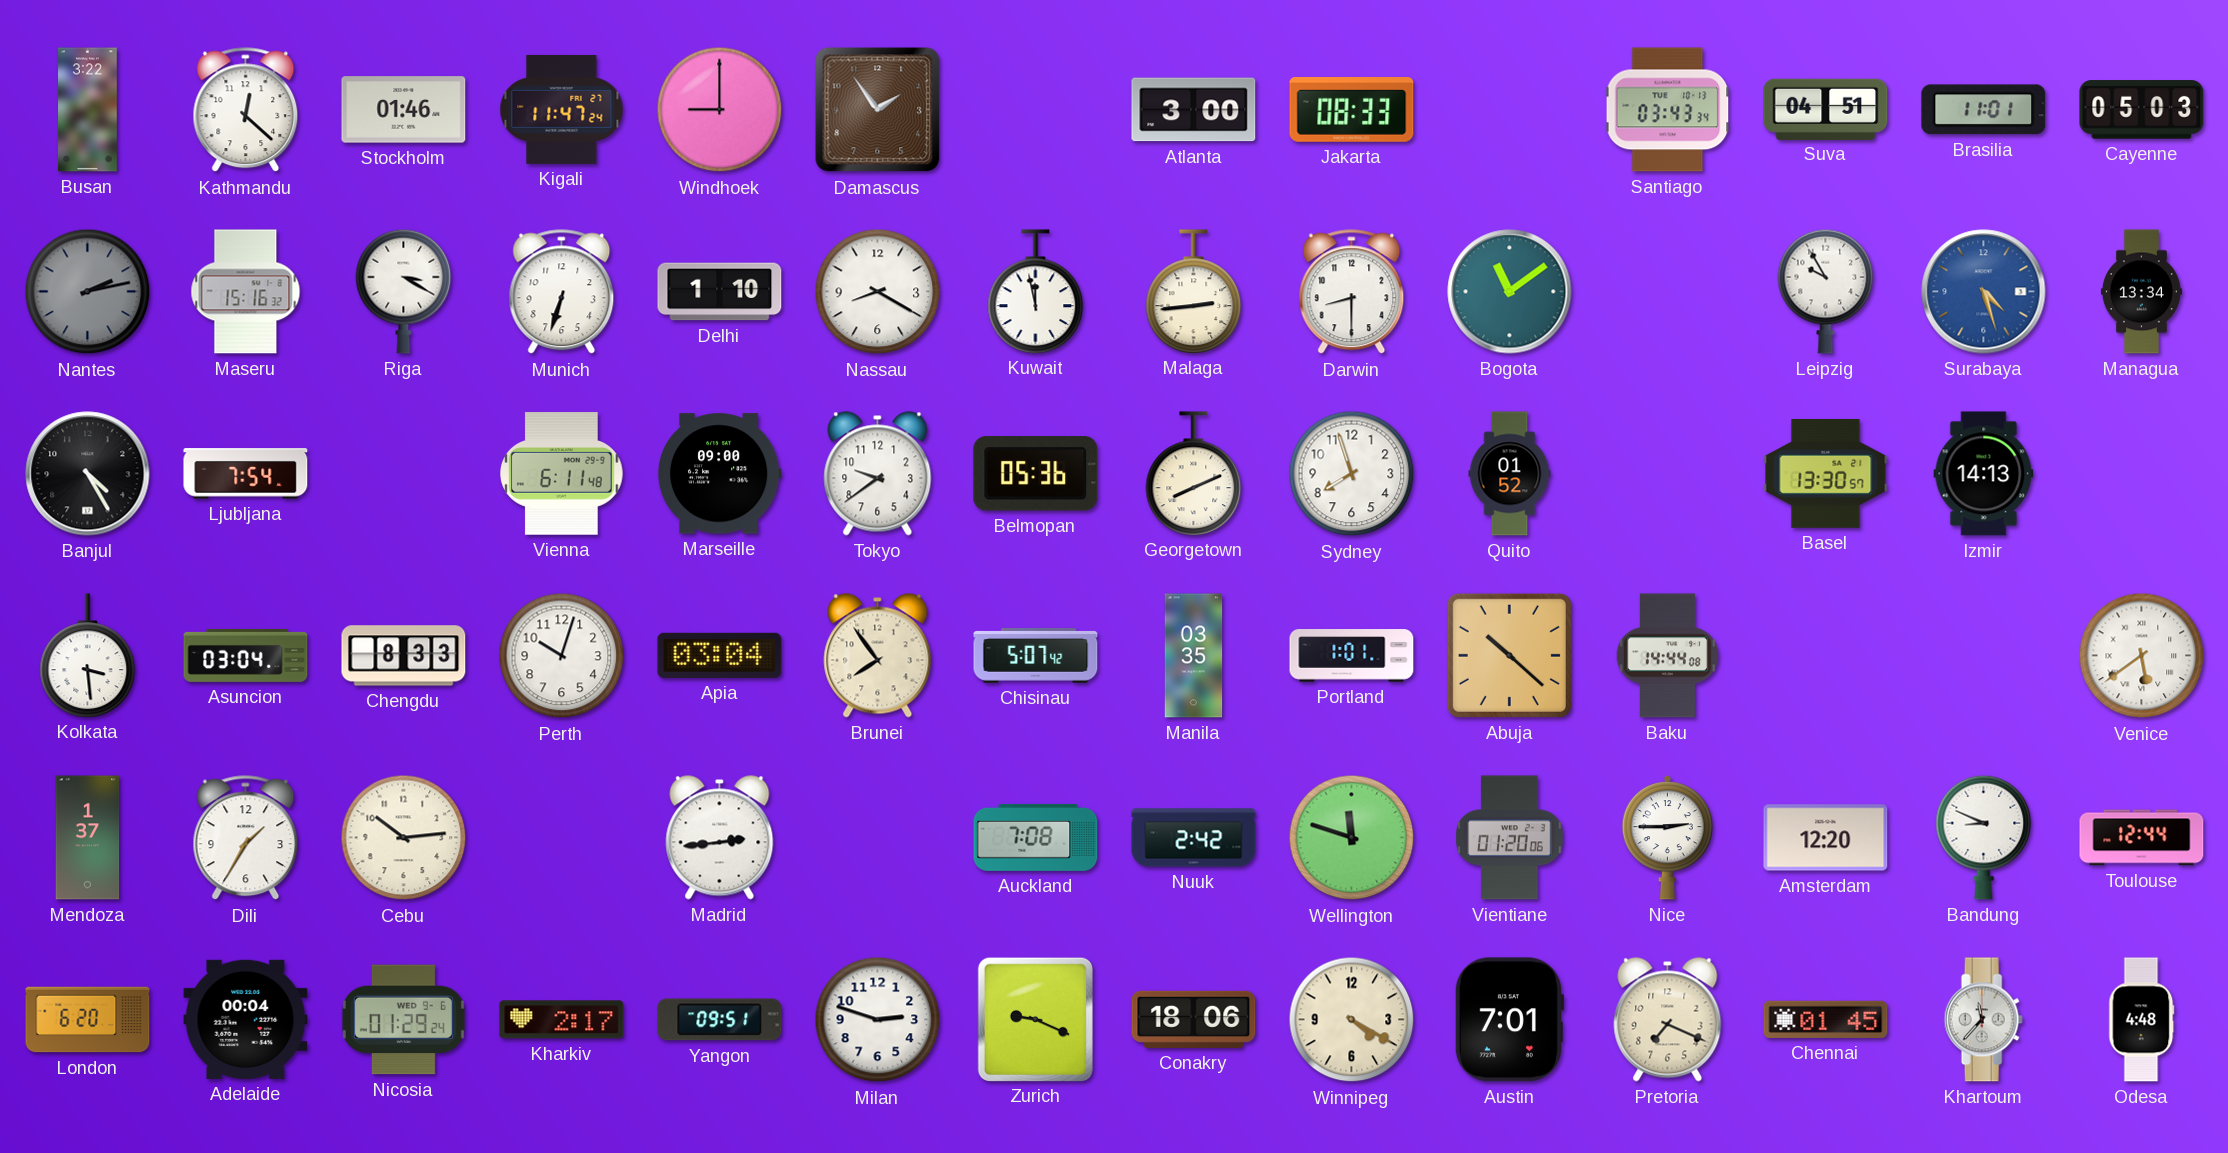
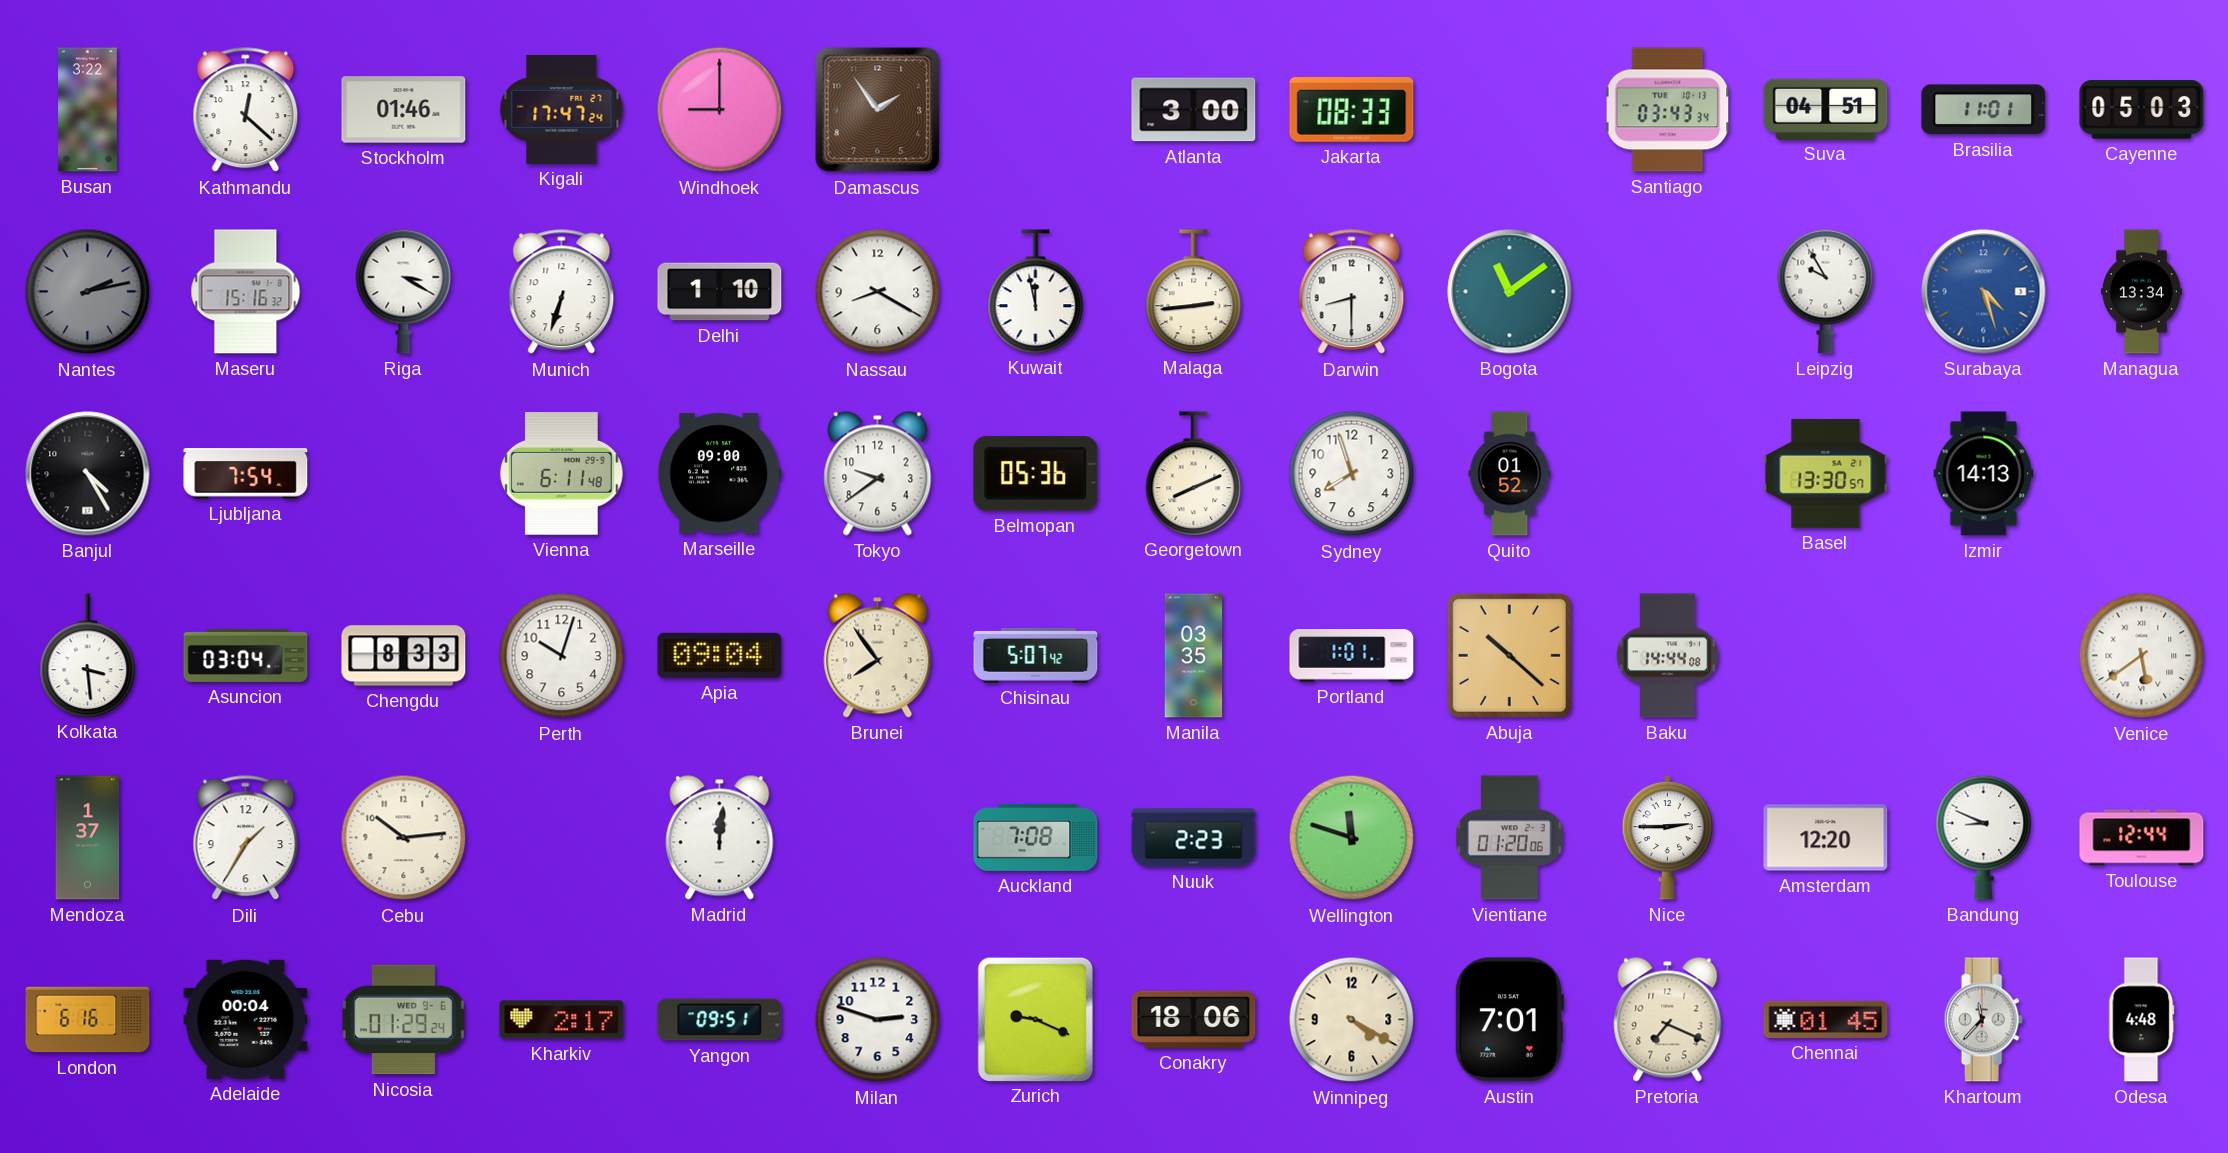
Kigali: 11:47 -> 17:47 (562, 109)
Apia: 03:04 -> 09:04 (720, 655)
Madrid: 2:44 -> 12:01 (720, 838)
Nuuk: 2:42 -> 2:23 (1194, 838)
London: 6:20 -> 6:16 (88, 1020)
